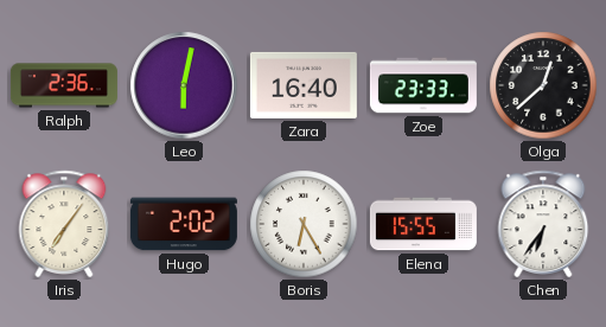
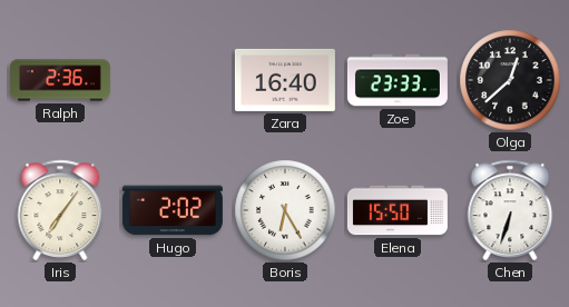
Leo: 6:02 -> none (184, 85)
Elena: 15:55 -> 15:50 (398, 210)
Chen: 6:36 -> 6:33 (510, 210)
